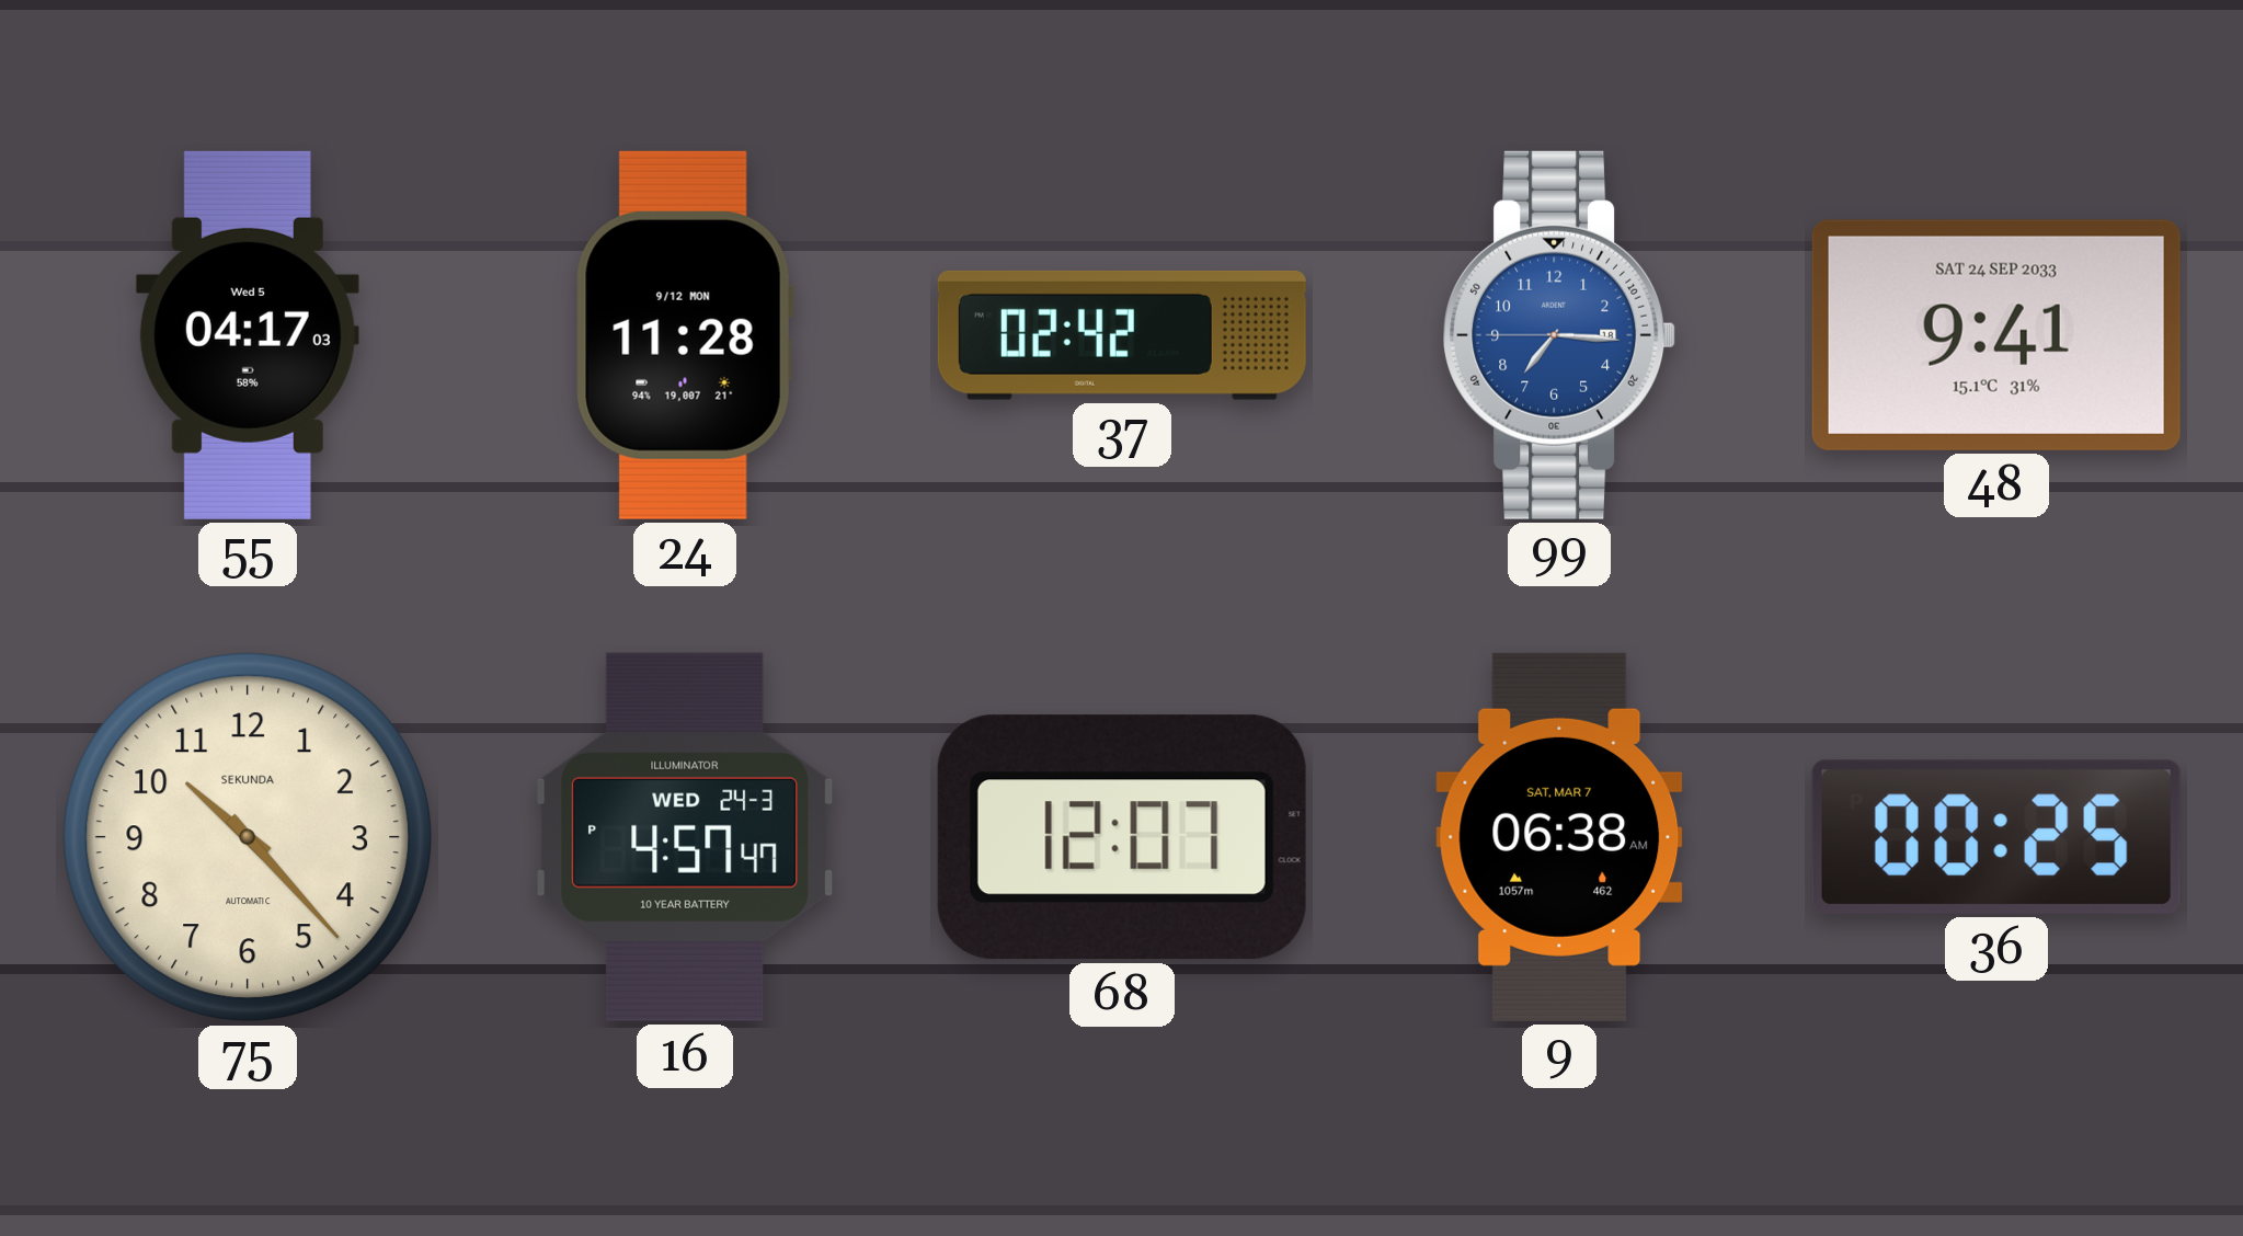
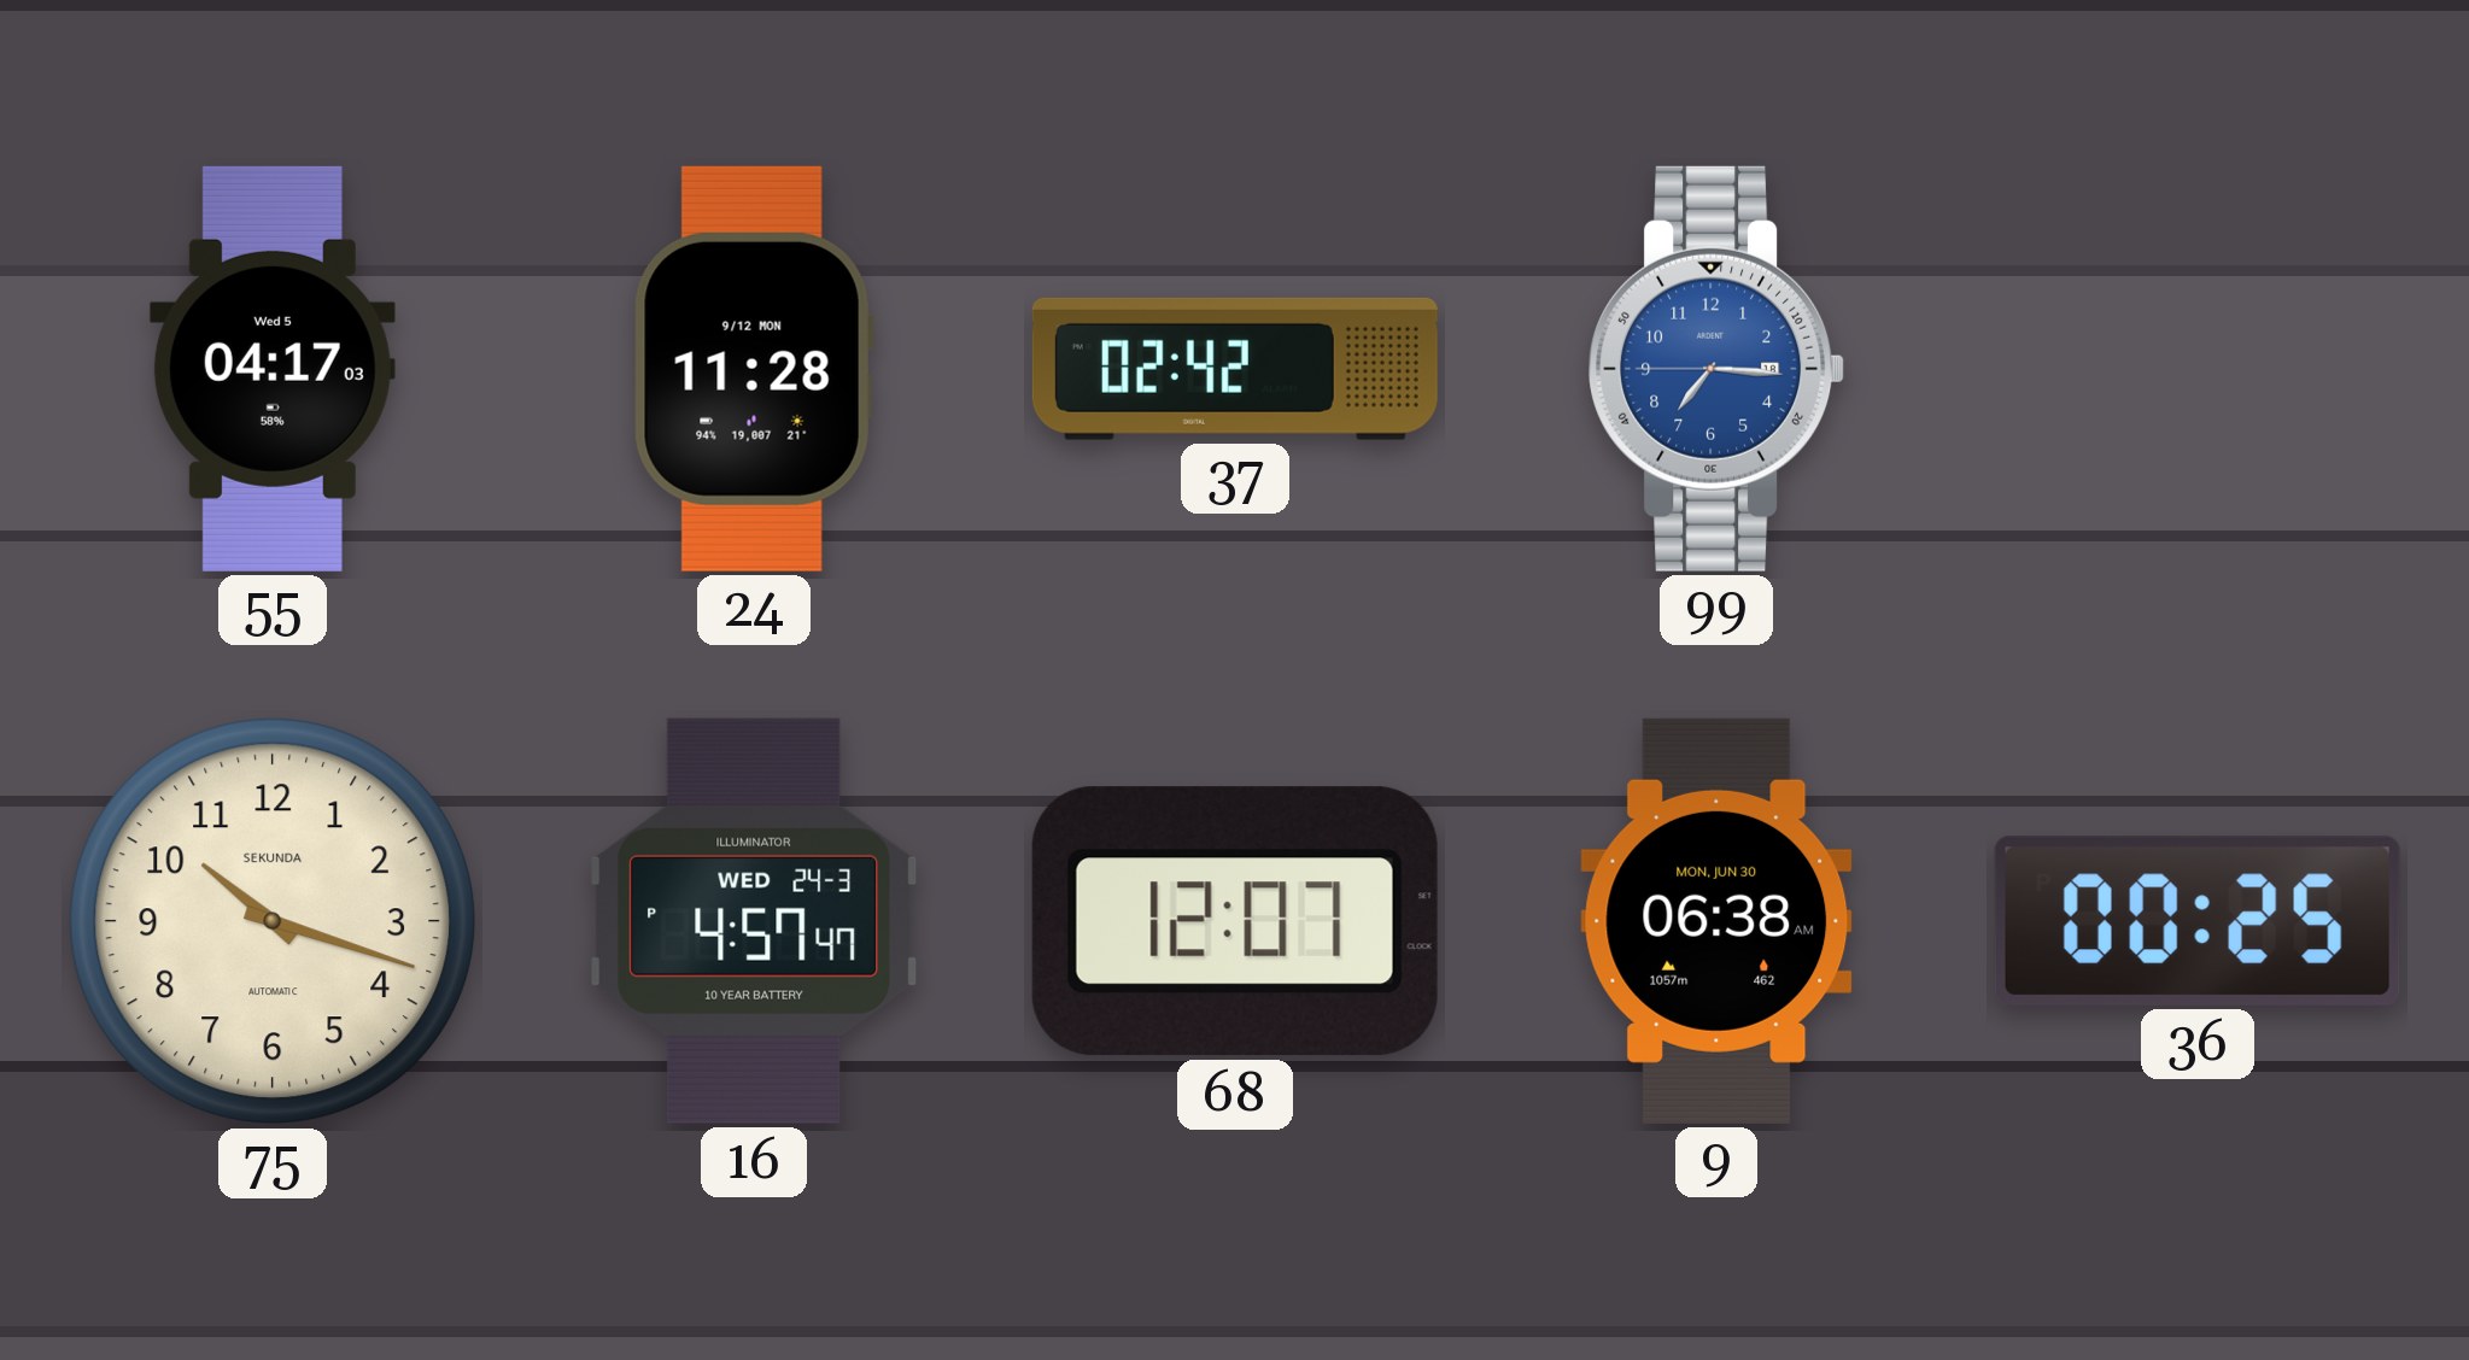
48: 9:41 -> none (1996, 335)
75: 10:23 -> 10:18 (273, 921)
9 date: SAT, MAR 7 -> MON, JUN 30 (1716, 921)
